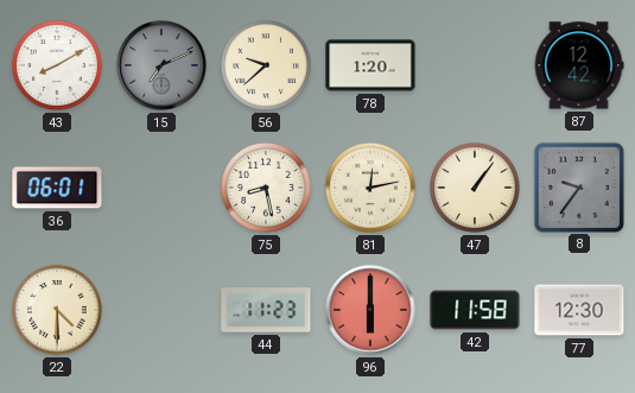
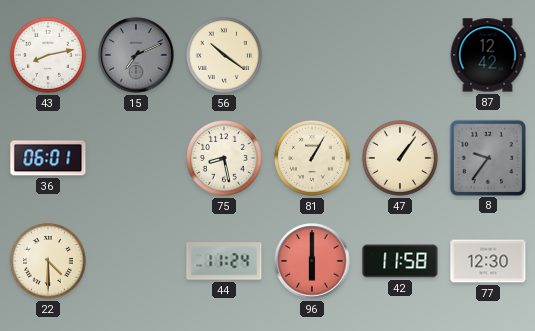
43: 8:10 -> 8:13 (48, 55)
56: 9:38 -> 10:21 (224, 55)
78: 1:20 -> none (370, 65)
81: 12:13 -> 1:05 (312, 158)
44: 11:23 -> 11:24 (224, 261)
